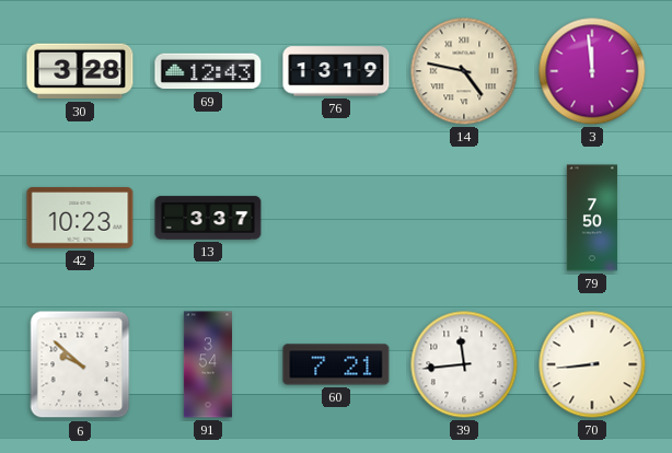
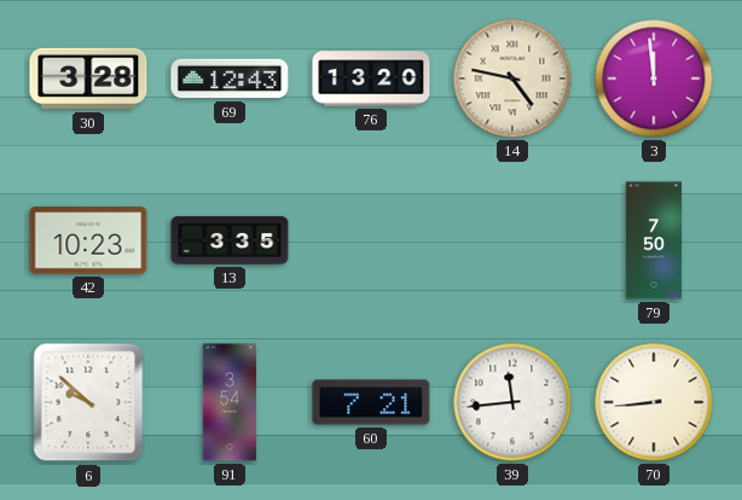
76: 13:19 -> 13:20 (371, 79)
13: 3:37 -> 3:35 (230, 240)
